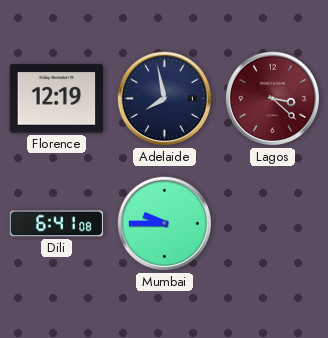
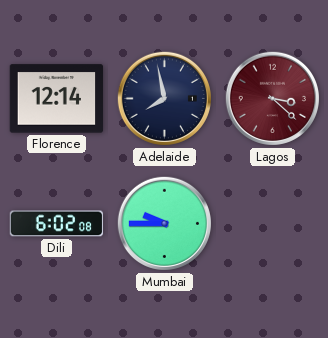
Florence: 12:19 -> 12:14 (57, 99)
Dili: 6:41 -> 6:02 (57, 224)
